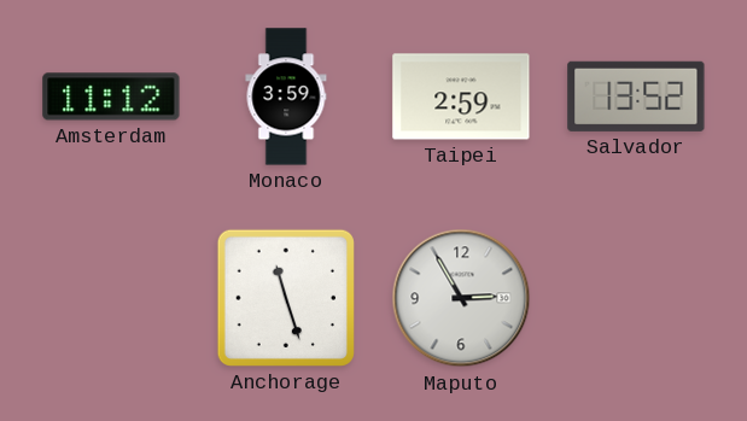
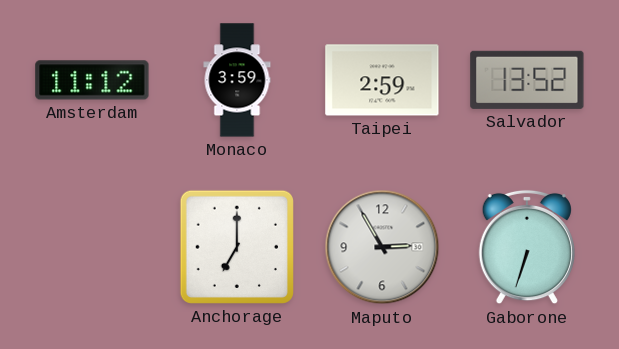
Anchorage: 11:27 -> 7:00 (237, 247)
Gaborone: none -> 6:33 (527, 247)
